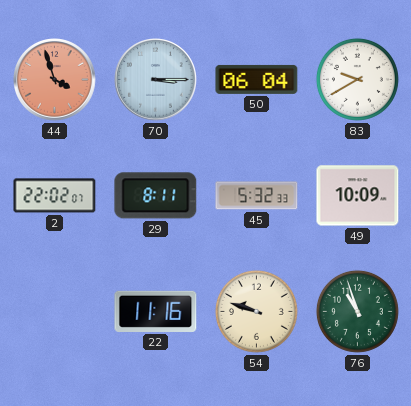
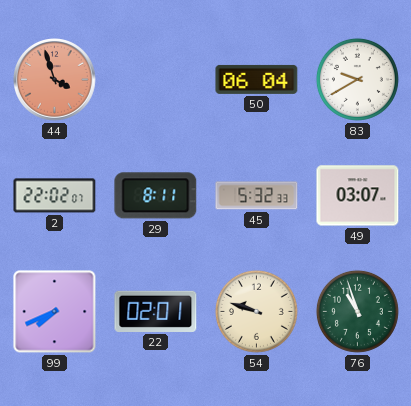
70: 3:15 -> none (156, 80)
49: 10:09 -> 03:07 (358, 196)
99: none -> 7:41 (55, 312)
22: 11:16 -> 02:01 (156, 311)
